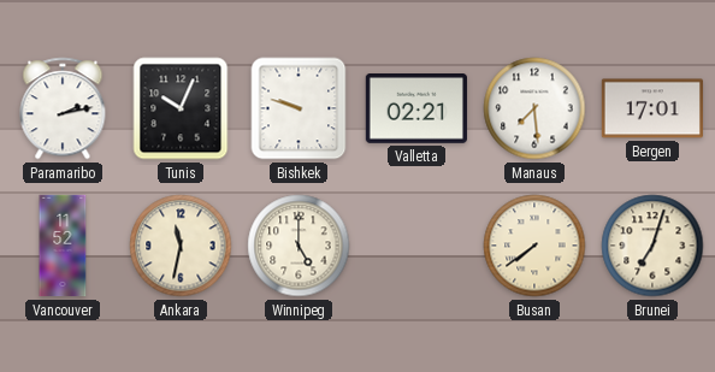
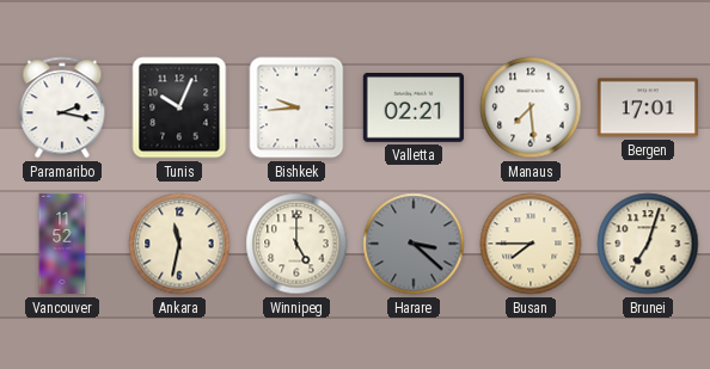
Paramaribo: 2:13 -> 2:17 (62, 107)
Bishkek: 9:48 -> 9:44 (296, 107)
Harare: none -> 3:22 (414, 244)
Busan: 7:39 -> 7:45 (531, 244)
